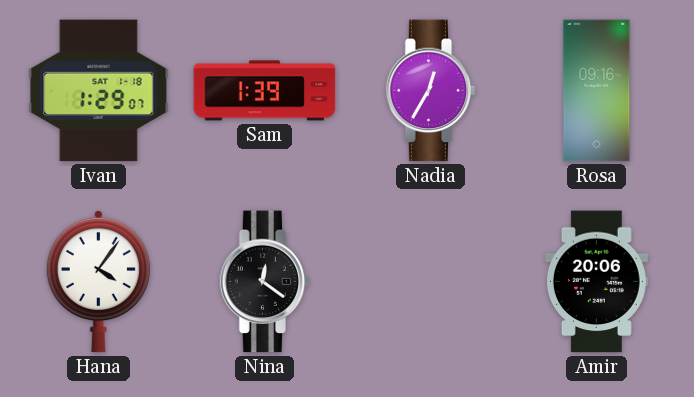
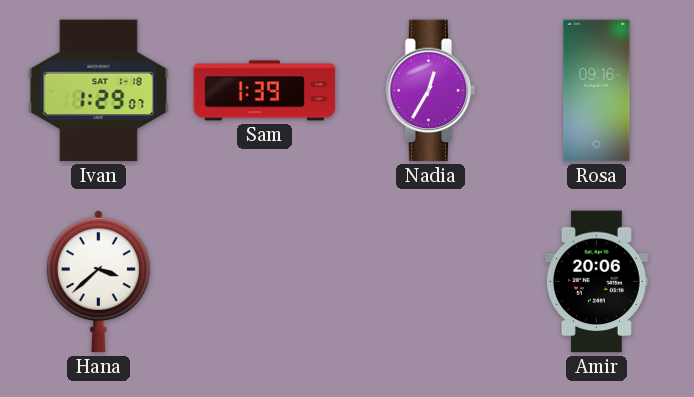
Hana: 4:06 -> 3:38 (98, 281)
Nina: 12:21 -> none (265, 282)
